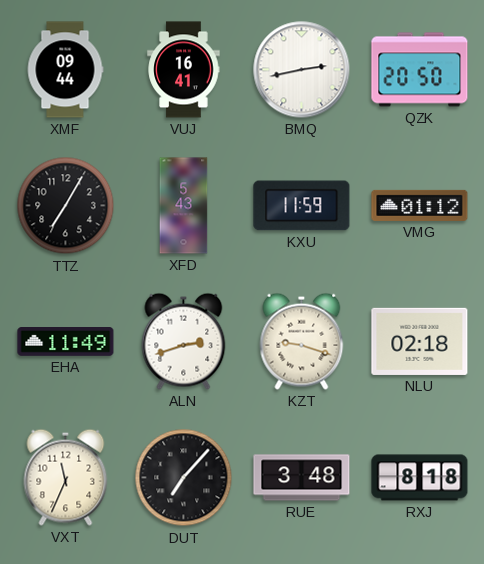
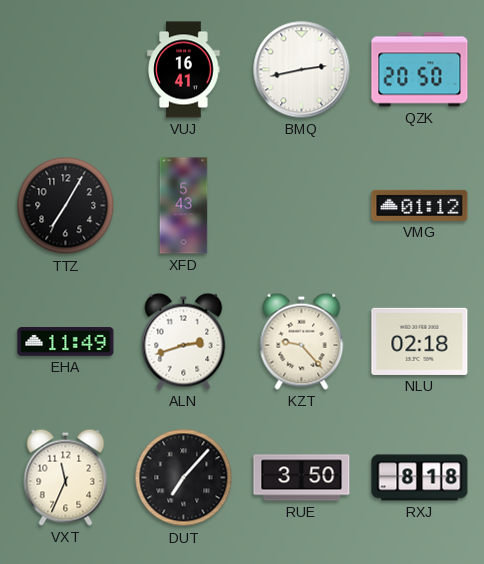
XMF: 09:44 -> none (65, 70)
KXU: 11:59 -> none (302, 206)
KZT: 9:18 -> 9:23 (302, 341)
RUE: 3:48 -> 3:50 (302, 478)
